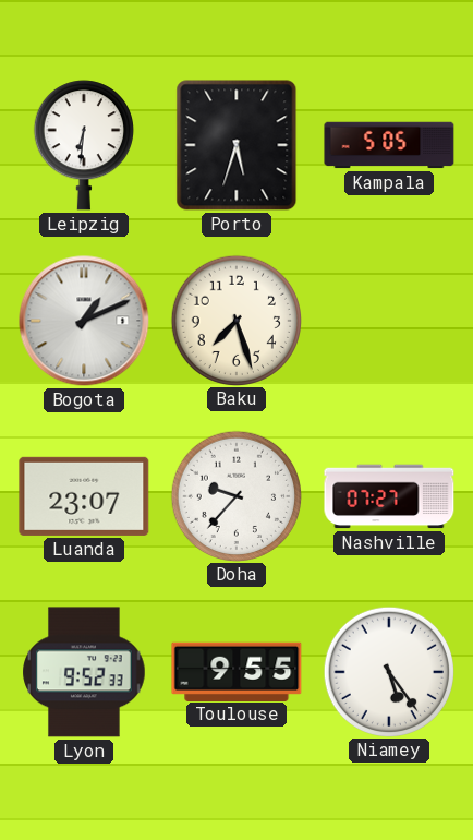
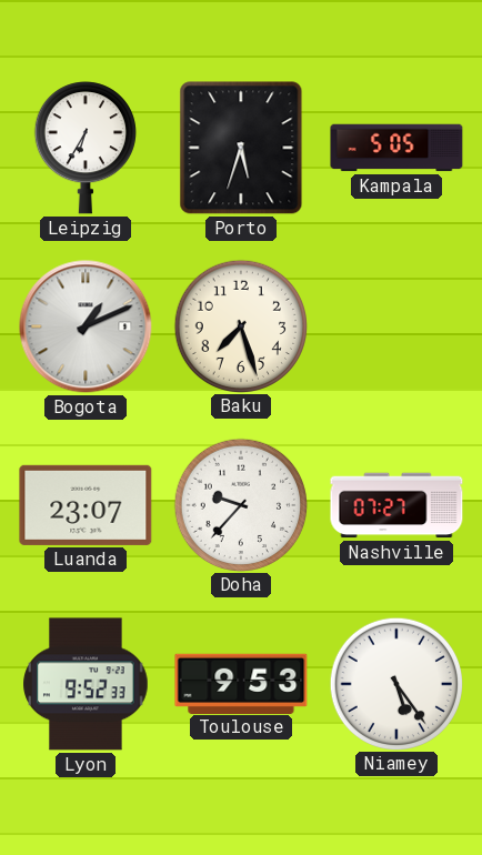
Leipzig: 6:31 -> 6:35 (86, 148)
Toulouse: 9:55 -> 9:53 (241, 683)
